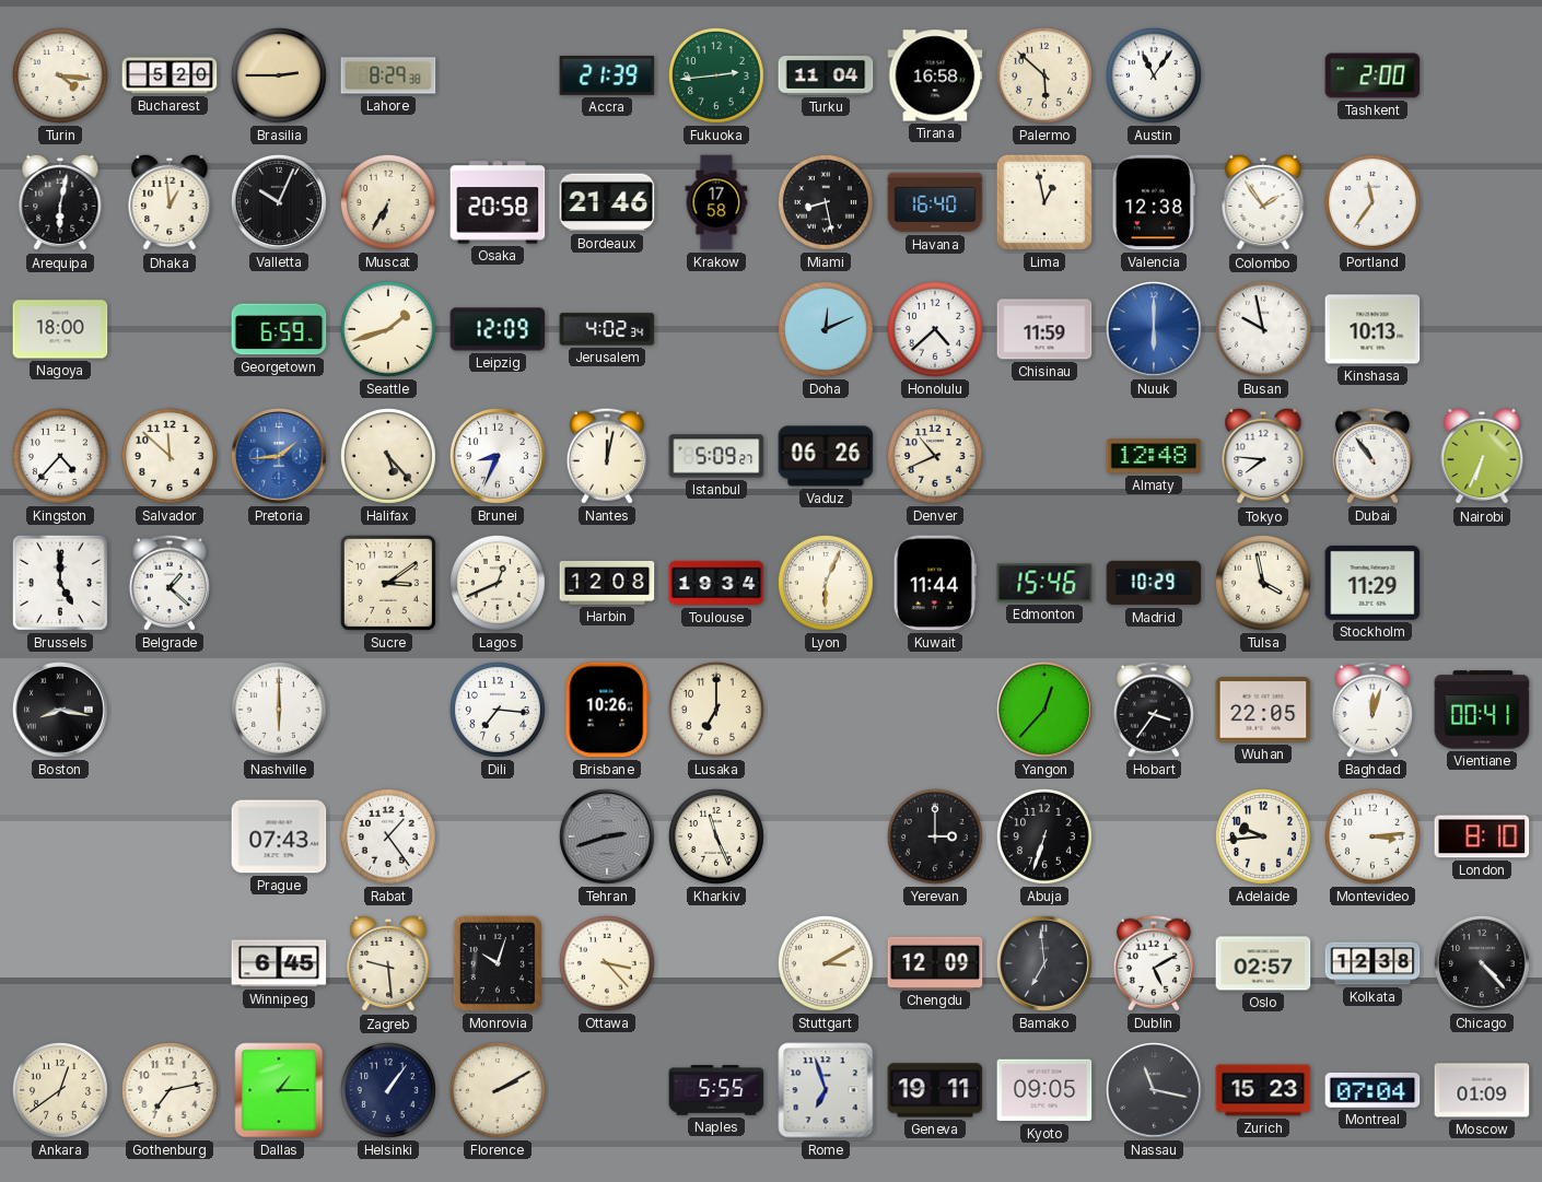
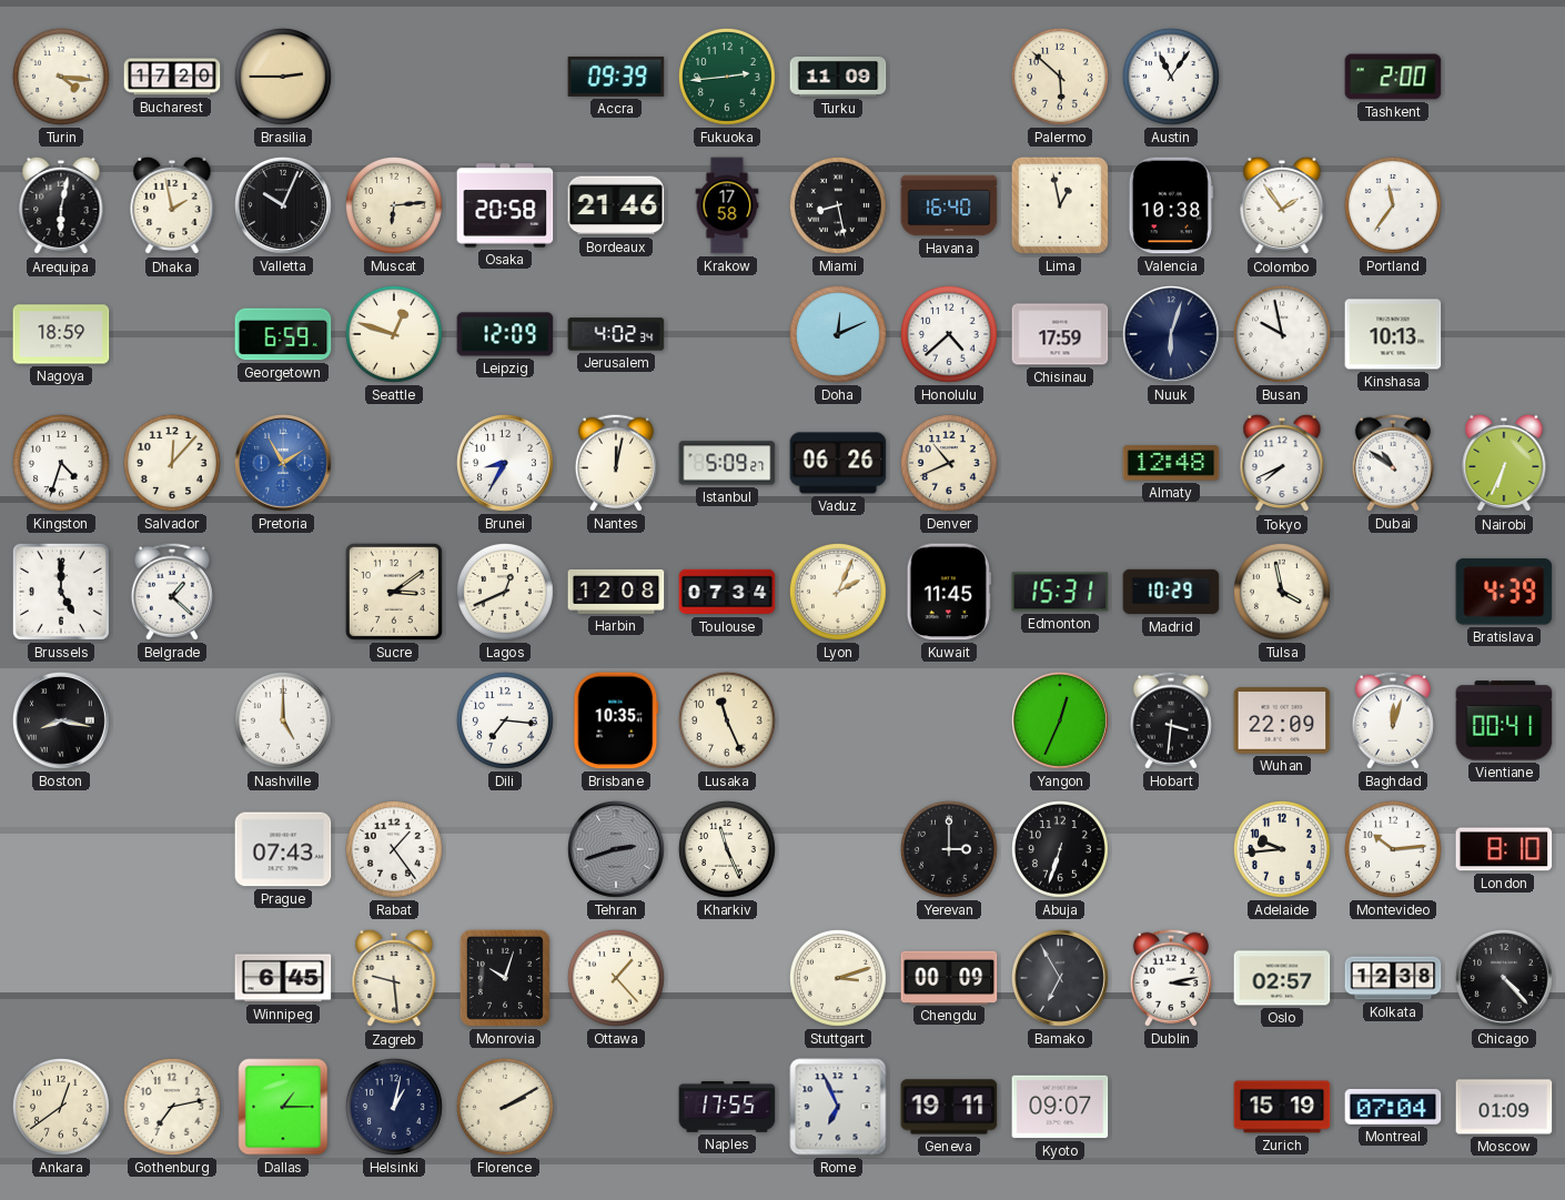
Bucharest: 5:20 -> 17:20 (172, 77)
Lahore: 8:29 -> none (388, 75)
Accra: 21:39 -> 09:39 (616, 77)
Turku: 11:04 -> 11:09 (838, 78)
Tirana: 16:58 -> none (935, 75)
Dhaka: 12:59 -> 1:58 (172, 205)
Muscat: 6:35 -> 6:14 (394, 205)
Valencia: 12:38 -> 10:38 (1171, 205)
Nagoya: 18:00 -> 18:59 (61, 334)
Seattle: 1:42 -> 12:48 (394, 334)
Chisinau: 11:59 -> 17:59 (1060, 334)
Nuuk: 6:00 -> 6:03 (1172, 335)
Nuuk dial: blue -> navy (1172, 335)
Kingston: 4:37 -> 4:33 (61, 463)
Salvador: 11:52 -> 12:07 (172, 463)
Pretoria: 1:44 -> 1:55 (284, 464)
Halifax: 5:23 -> none (388, 456)
Brunei: 8:34 -> 8:35 (506, 464)
Tokyo: 7:46 -> 7:41 (1282, 463)
Dubai: 10:54 -> 10:51 (1393, 463)
Toulouse: 19:34 -> 07:34 (727, 592)
Lyon: 6:04 -> 2:04 (838, 592)
Kuwait: 11:44 -> 11:45 (949, 592)
Edmonton: 15:46 -> 15:31 (1060, 592)
Stockholm: 11:29 -> none (1372, 583)
Bratislava: none -> 4:39 (1504, 592)
Nashville: 6:00 -> 5:00 (283, 720)
Brisbane: 10:26 -> 10:35 (616, 720)
Lusaka: 7:00 -> 11:26 (727, 720)
Yangon: 12:37 -> 12:34 (1061, 722)
Hobart: 3:36 -> 3:31 (1171, 720)
Wuhan: 22:05 -> 22:09 (1282, 720)
Montevideo: 3:14 -> 10:14 (1393, 849)
Ottawa: 3:23 -> 1:23 (616, 978)
Stuttgart: 3:10 -> 3:12 (838, 978)
Chengdu: 12:09 -> 00:09 (949, 977)
Bamako: 6:59 -> 6:55 (1061, 979)
Dublin: 5:10 -> 3:13 (1171, 978)
Helsinki: 1:06 -> 1:02 (394, 1107)
Naples: 5:55 -> 17:55 (727, 1107)
Rome: 6:57 -> 6:56 (838, 1107)
Kyoto: 09:05 -> 09:07 (1060, 1107)
Nassau: 11:17 -> none (1155, 1091)
Zurich: 15:23 -> 15:19 (1282, 1107)
